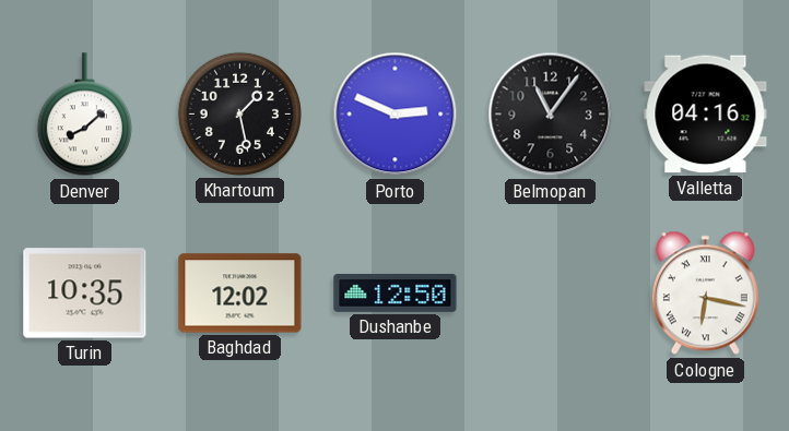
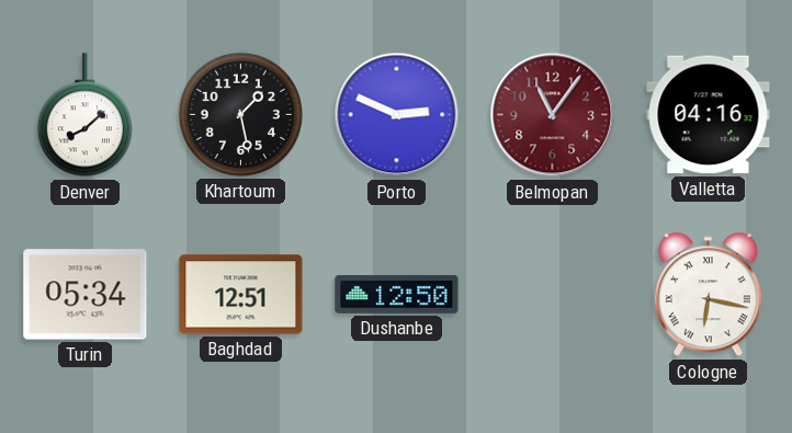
Belmopan dial: black -> burgundy (553, 115)
Turin: 10:35 -> 05:34 (86, 295)
Baghdad: 12:02 -> 12:51 (241, 295)
